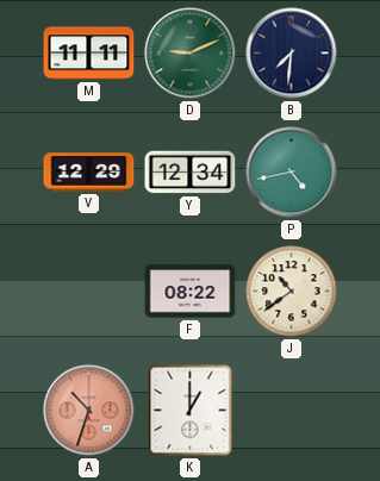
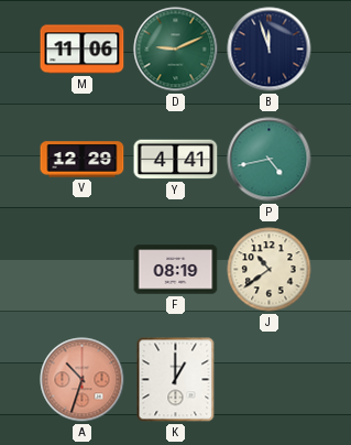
M: 11:11 -> 11:06 (83, 50)
B: 7:31 -> 11:57 (270, 50)
Y: 12:34 -> 4:41 (176, 160)
F: 08:22 -> 08:19 (176, 270)
